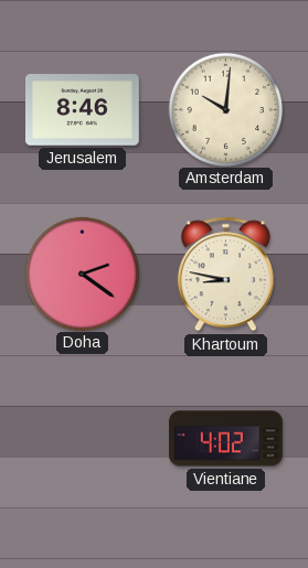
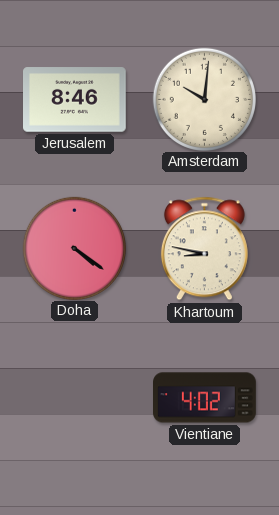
Doha: 2:21 -> 4:21 (74, 248)
